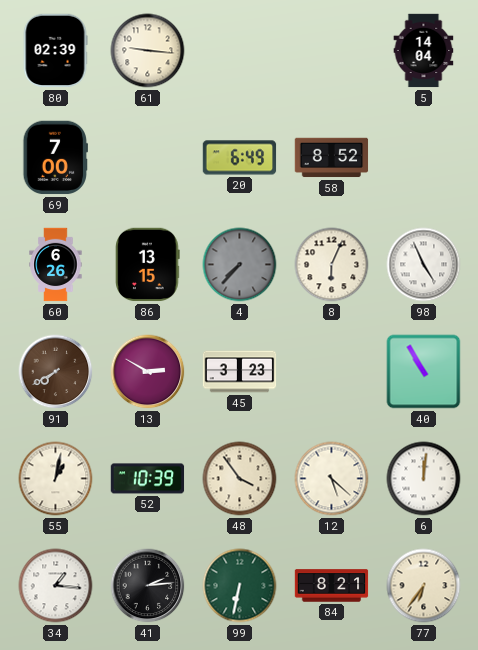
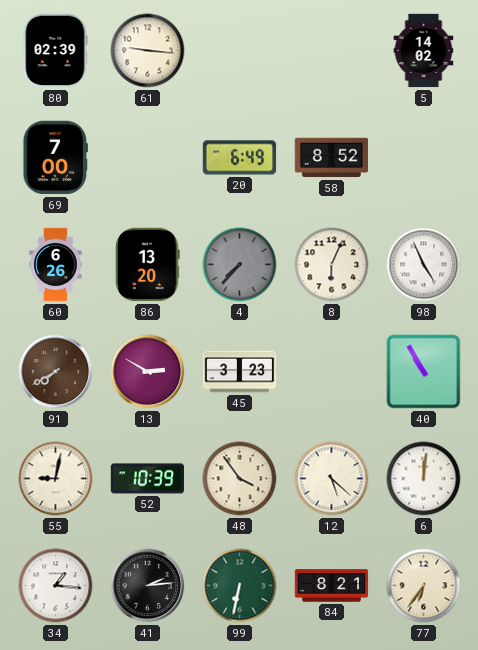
5: 14:04 -> 14:02 (424, 51)
86: 13:15 -> 13:20 (148, 265)
55: 1:02 -> 9:02 (56, 479)
